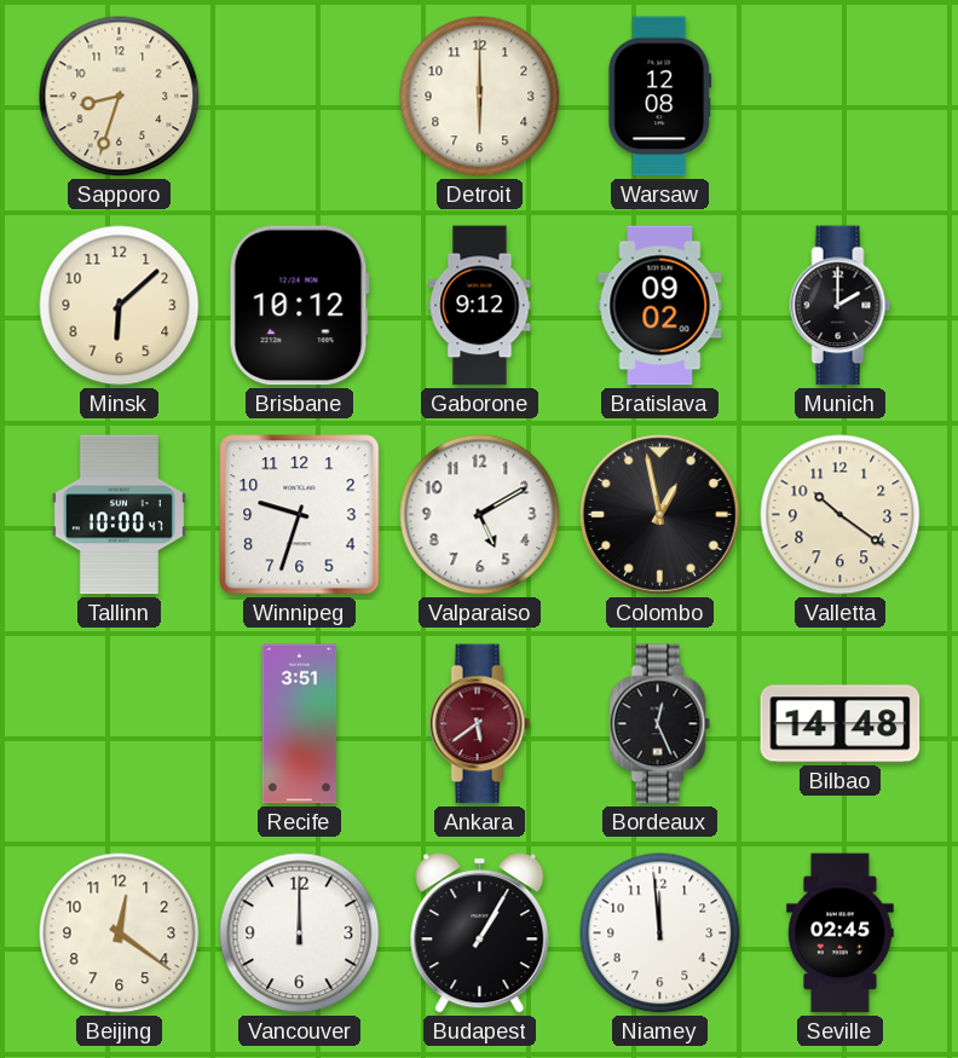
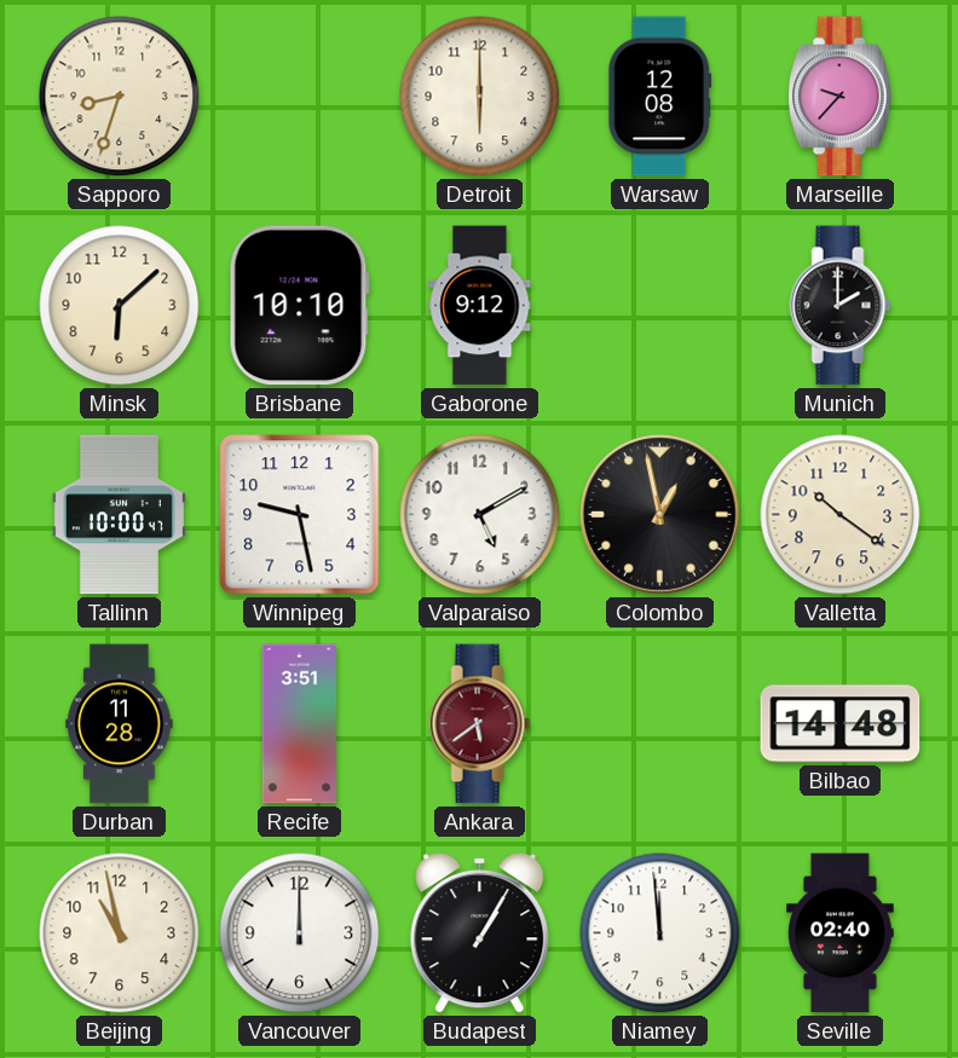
Marseille: none -> 9:37 (841, 97)
Brisbane: 10:12 -> 10:10 (299, 306)
Bratislava: 09:02 -> none (660, 306)
Winnipeg: 9:33 -> 9:28 (300, 515)
Durban: none -> 11:28 (120, 724)
Bordeaux: 12:26 -> none (660, 724)
Beijing: 12:21 -> 10:58 (120, 933)
Seville: 02:45 -> 02:40 (841, 933)
